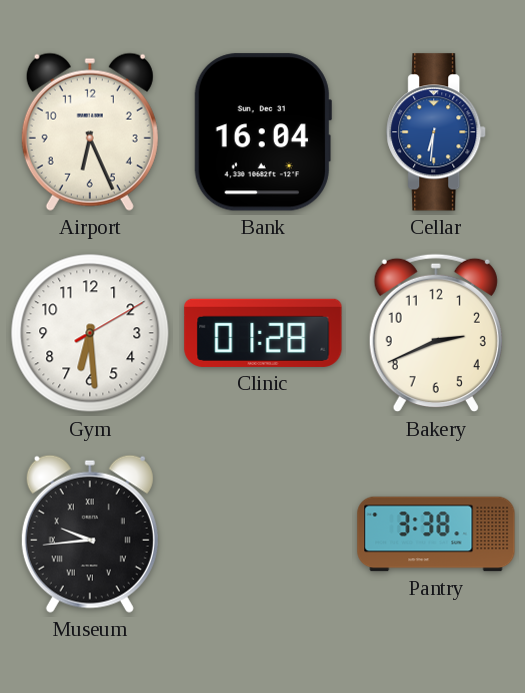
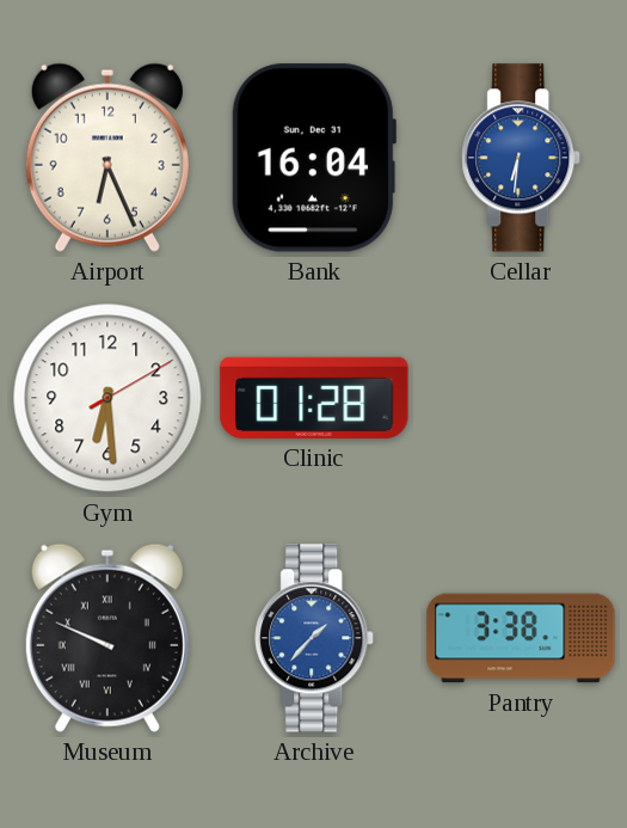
Bakery: 2:41 -> none (436, 333)
Museum: 9:44 -> 9:49 (107, 638)
Archive: none -> 1:37 (315, 638)
